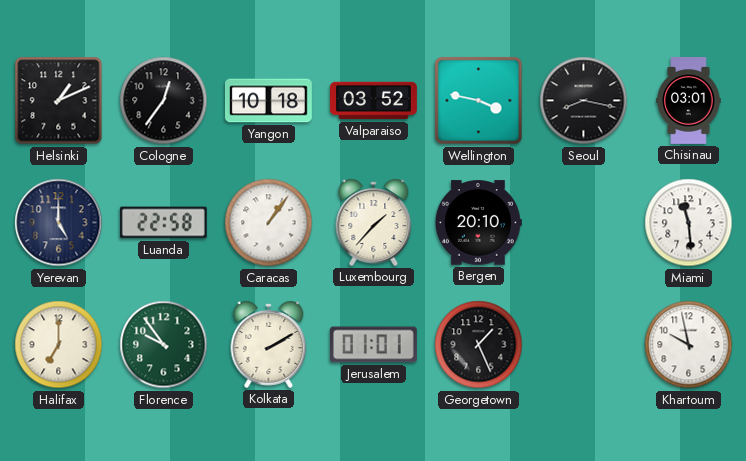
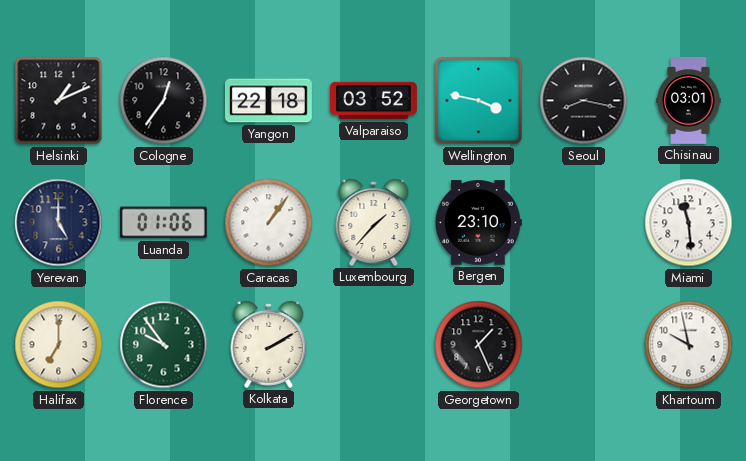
Yangon: 10:18 -> 22:18 (268, 101)
Luanda: 22:58 -> 01:06 (163, 223)
Bergen: 20:10 -> 23:10 (478, 223)
Jerusalem: 01:01 -> none (373, 345)
